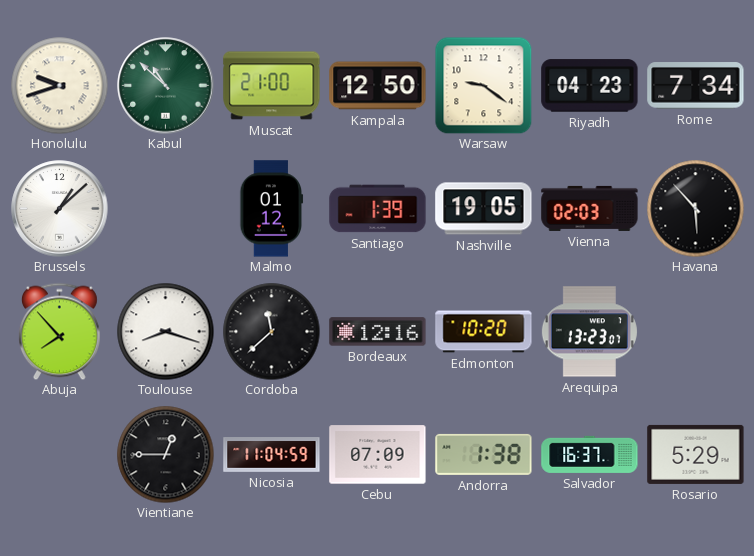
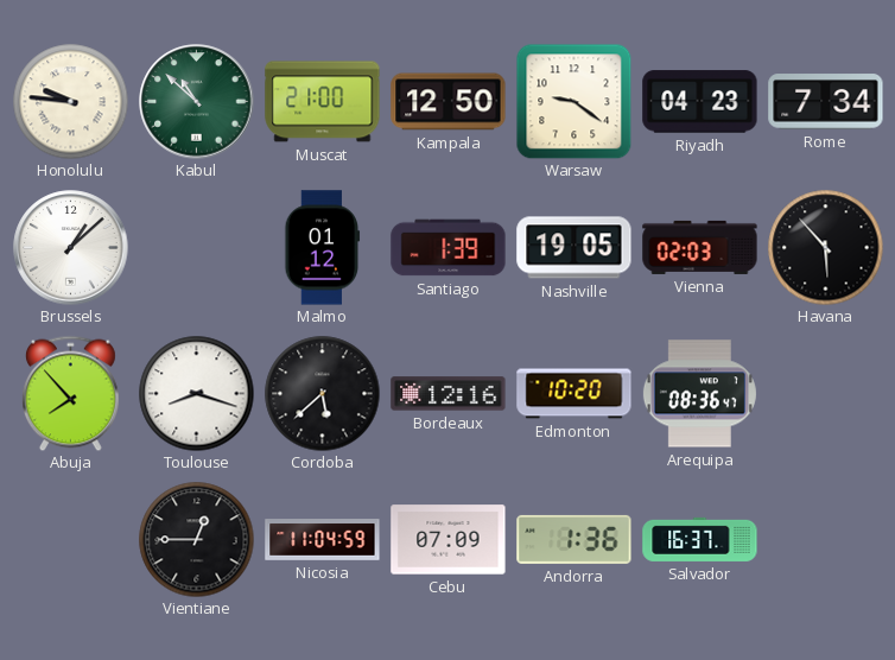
Honolulu: 9:42 -> 9:46 (70, 101)
Cordoba: 11:38 -> 5:38 (322, 393)
Arequipa: 13:23 -> 08:36 (699, 394)
Andorra: 1:38 -> 1:36 (575, 539)
Rosario: 5:29 -> none (696, 454)
